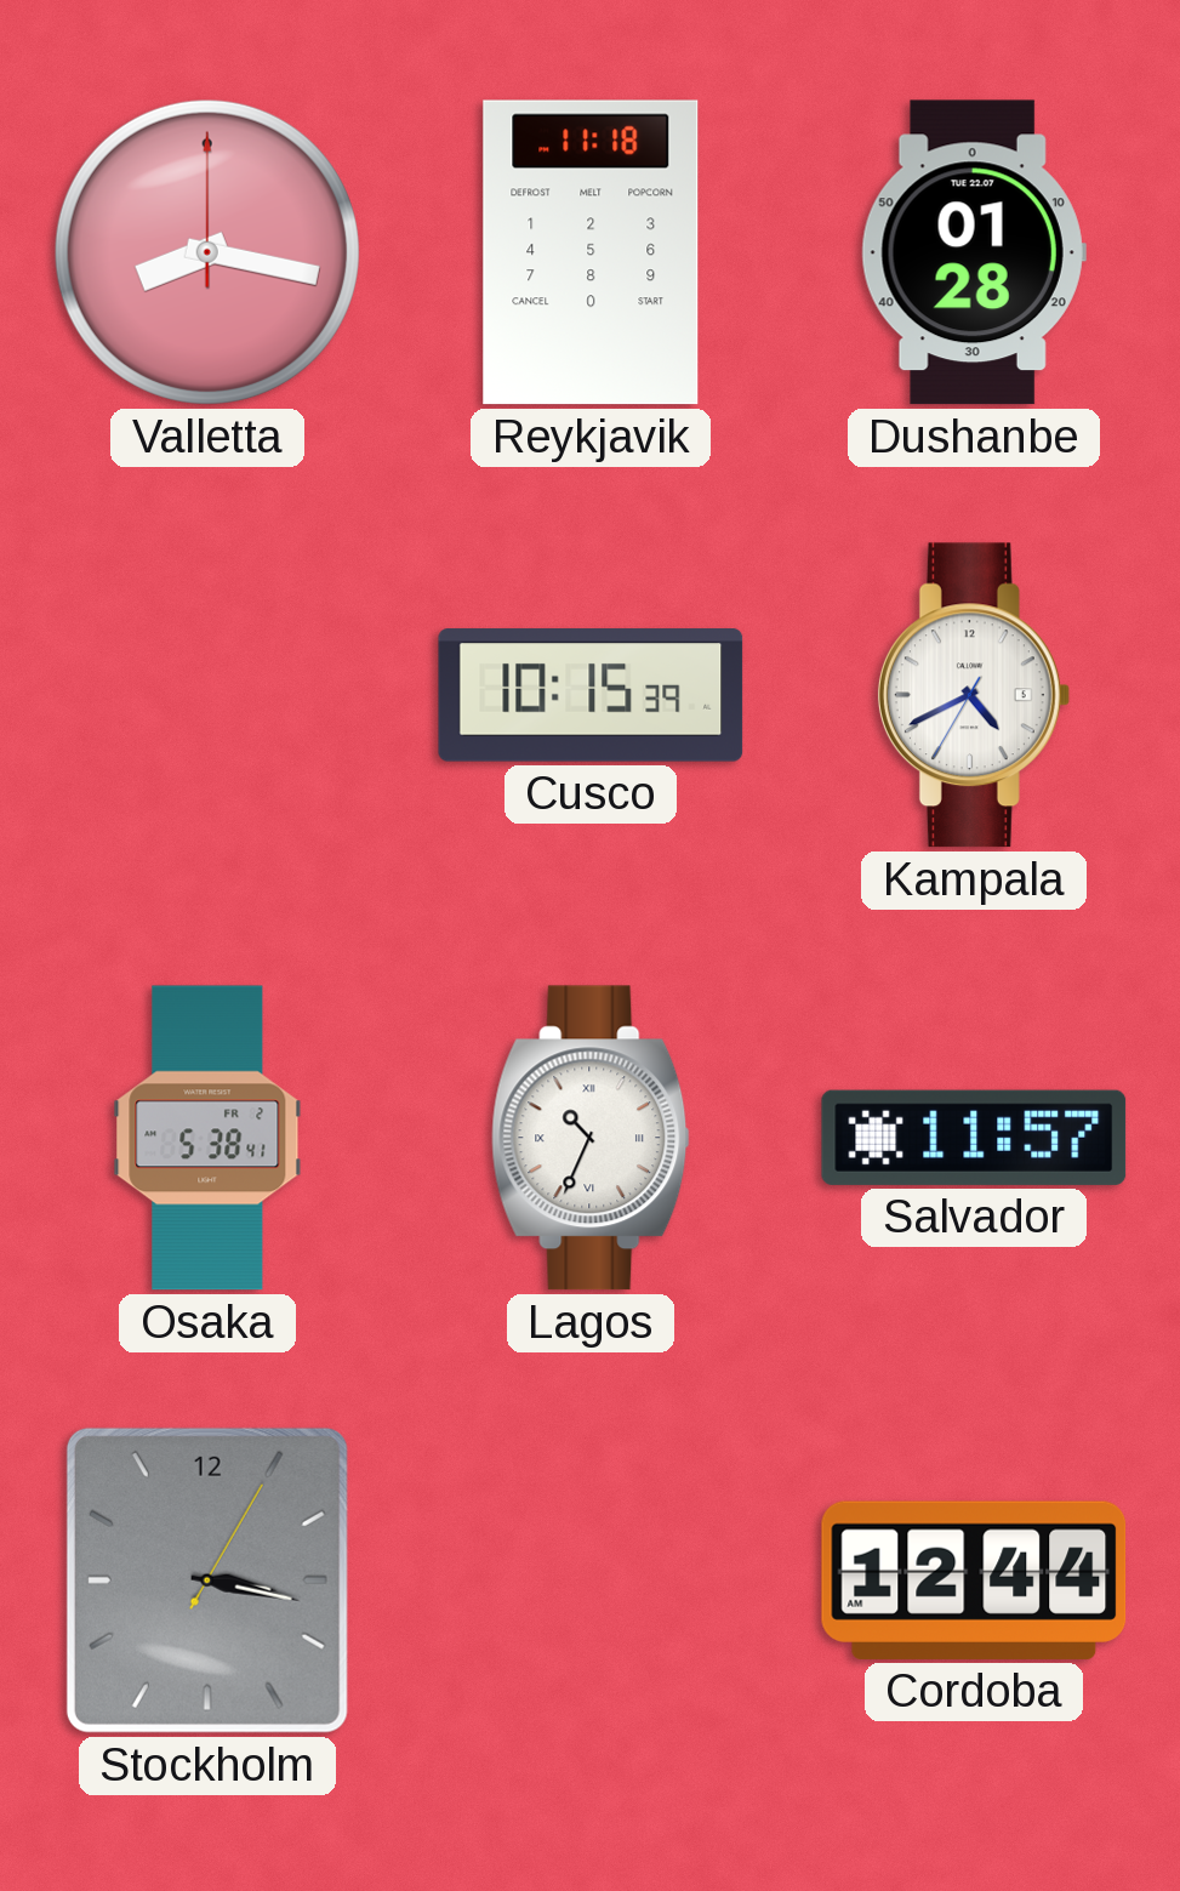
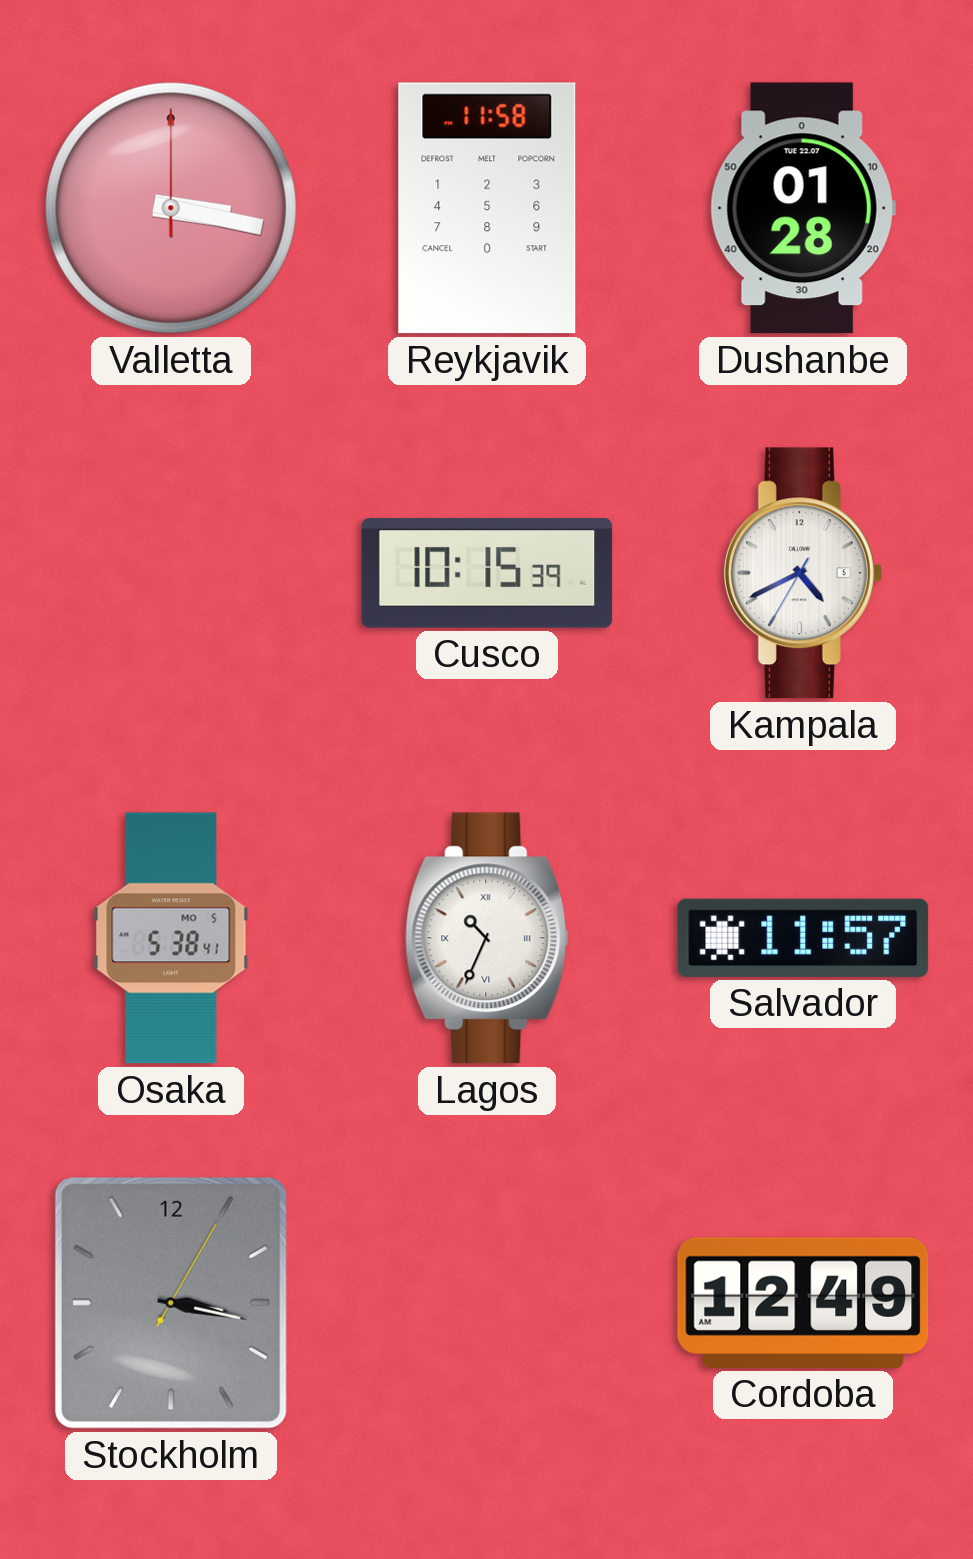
Valletta: 8:17 -> 3:17 (171, 208)
Reykjavik: 11:18 -> 11:58 (487, 208)
Osaka date: FR 2 -> MO 5 (171, 938)
Cordoba: 12:44 -> 12:49 (803, 1303)
